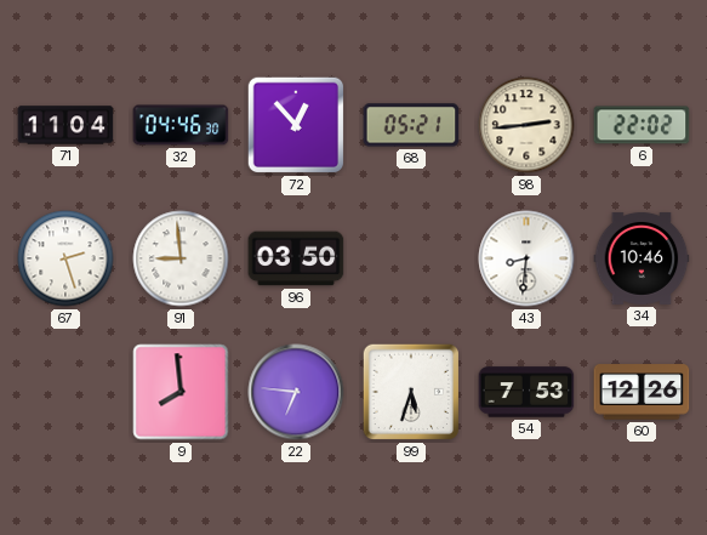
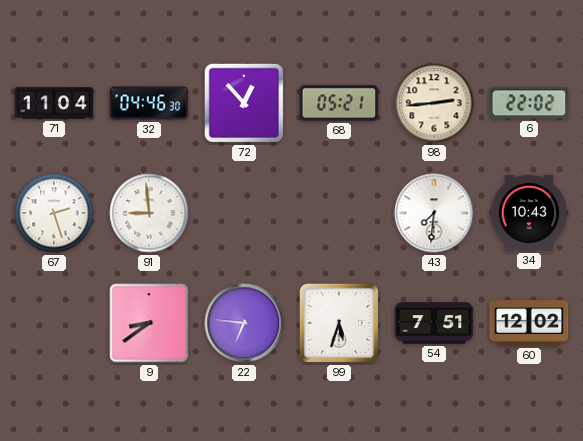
96: 03:50 -> none (296, 258)
43: 8:31 -> 7:31 (434, 213)
34: 10:46 -> 10:43 (529, 213)
9: 7:59 -> 8:39 (149, 323)
54: 7:53 -> 7:51 (434, 323)
60: 12:26 -> 12:02 (529, 323)
